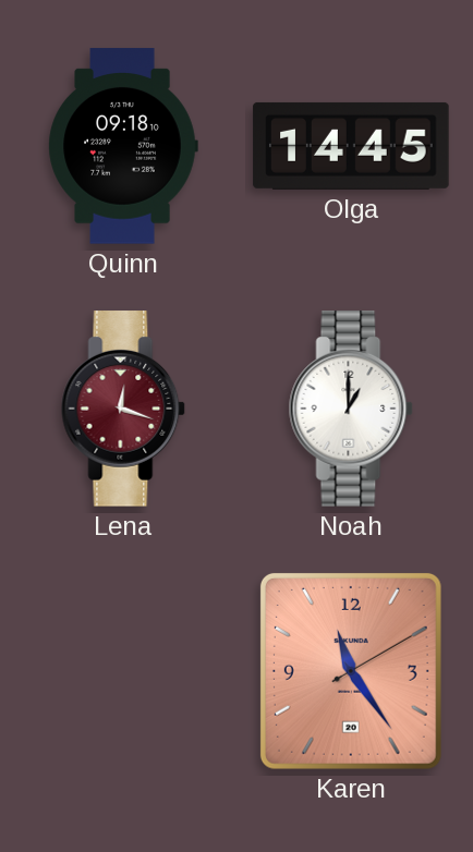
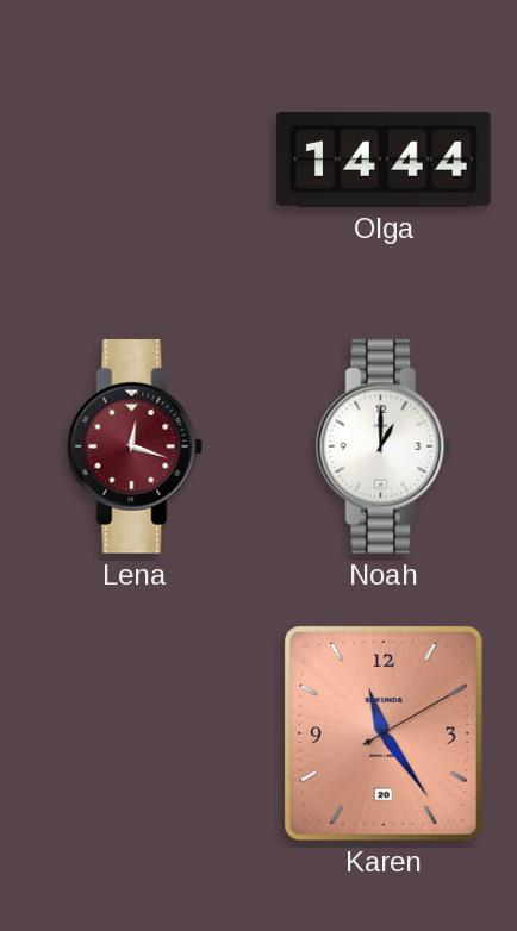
Quinn: 09:18 -> none (123, 146)
Olga: 14:45 -> 14:44 (384, 160)
